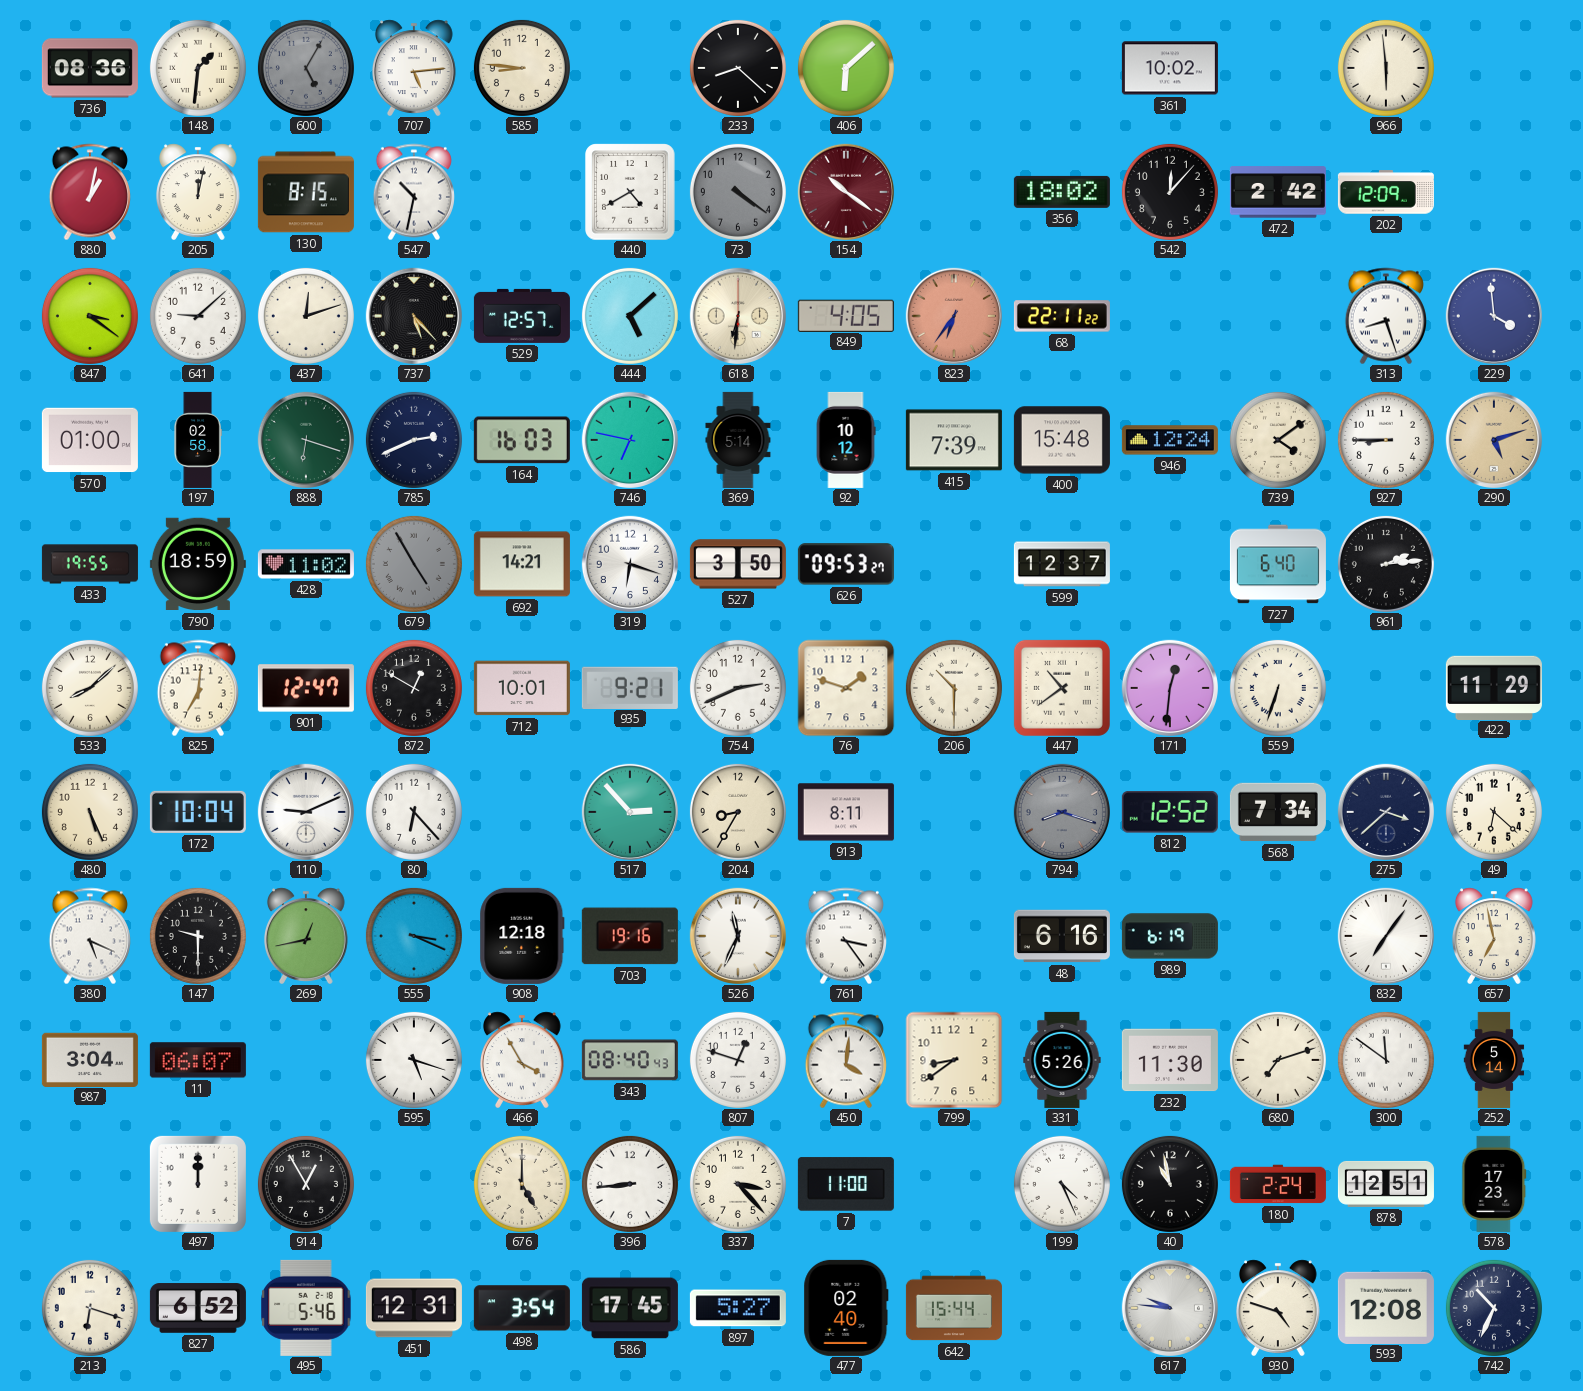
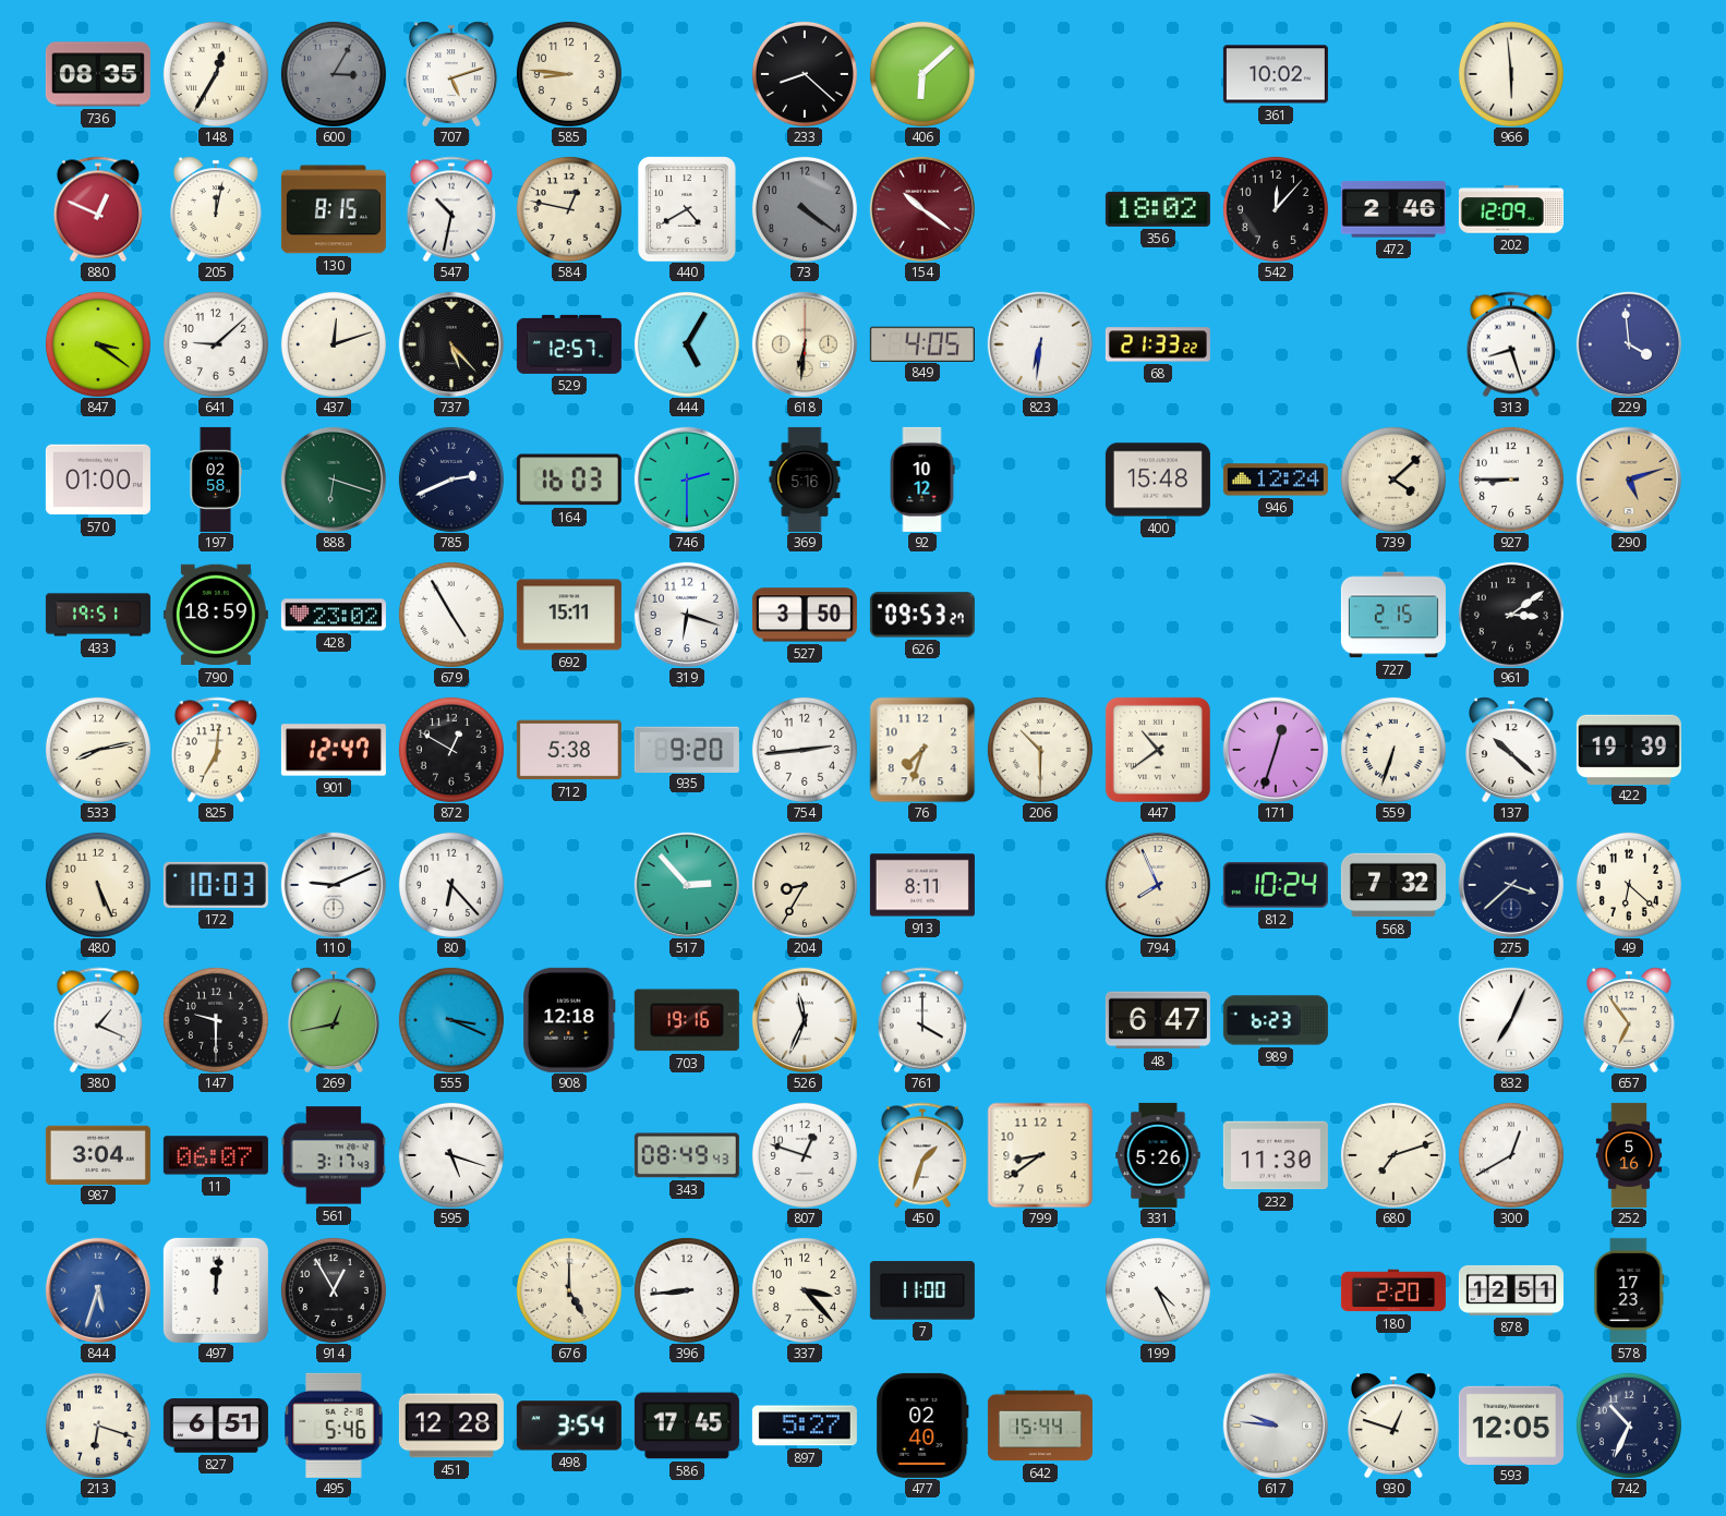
736: 08:36 -> 08:35 (98, 74)
148: 1:31 -> 12:35 (216, 74)
600: 5:05 -> 3:05 (334, 74)
707: 5:14 -> 5:12 (451, 74)
880: 1:02 -> 12:49 (98, 209)
584: none -> 12:47 (569, 209)
472: 2:42 -> 2:46 (1393, 209)
444: 5:08 -> 5:05 (687, 344)
823: 6:36 -> 6:31 (1040, 344)
823 dial: salmon -> white (1040, 344)
68: 22:11 -> 21:33 (1158, 344)
746: 6:47 -> 2:30 (687, 480)
369: 5:14 -> 5:16 (805, 480)
415: 7:39 -> none (954, 440)
739: 4:09 -> 4:08 (1393, 480)
433: 19:55 -> 19:51 (98, 615)
428: 11:02 -> 23:02 (334, 615)
679 dial: grey -> white (451, 615)
692: 14:21 -> 15:11 (569, 615)
599: 12:37 -> none (1062, 564)
727: 6:40 -> 2:15 (1393, 615)
961: 2:14 -> 3:09 (1511, 615)
533: 8:08 -> 8:13 (98, 750)
712: 10:01 -> 5:38 (569, 750)
935: 9:21 -> 9:20 (687, 749)
754: 2:41 -> 2:44 (805, 750)
76: 1:48 -> 7:33 (922, 750)
171: 12:31 -> 12:33 (1276, 750)
137: none -> 10:22 (1511, 750)
422: 11:29 -> 19:39 (1629, 749)
172: 10:04 -> 10:03 (216, 885)
794: 8:18 -> 7:56 (1158, 885)
794 dial: grey -> cream (1158, 885)
812: 12:52 -> 10:24 (1276, 885)
568: 7:34 -> 7:32 (1393, 885)
380: 5:19 -> 1:19 (98, 1020)
761: 3:24 -> 4:00 (922, 1020)
48: 6:16 -> 6:47 (1158, 1020)
989: 6:19 -> 6:23 (1276, 1020)
832: 7:06 -> 7:04 (1511, 1020)
657: 6:58 -> 6:54 (1629, 1020)
561: none -> 3:17 (334, 1155)
466: 3:55 -> none (522, 1060)
343: 08:40 -> 08:49 (687, 1155)
450: 4:01 -> 1:33 (922, 1155)
300: 11:51 -> 12:40 (1511, 1155)
252: 5:14 -> 5:16 (1629, 1155)
844: none -> 5:33 (98, 1290)
497: 12:00 -> 12:01 (216, 1290)
40: 10:58 -> none (1170, 1184)
180: 2:24 -> 2:20 (1393, 1290)
827: 6:52 -> 6:51 (216, 1426)
451: 12:31 -> 12:28 (451, 1426)
930: 4:48 -> 12:48 (1393, 1426)
593: 12:08 -> 12:05 (1511, 1424)
